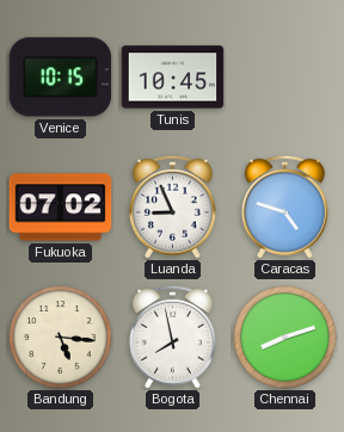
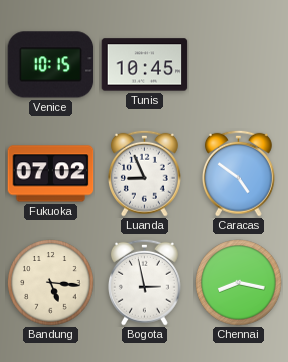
Caracas: 4:48 -> 4:51 (238, 173)
Bogota: 7:58 -> 2:58 (144, 282)
Chennai: 8:12 -> 8:17 (239, 283)
